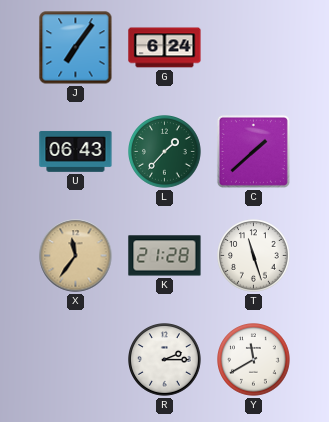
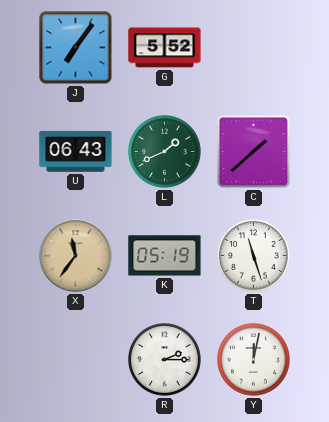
G: 6:24 -> 5:52 (165, 48)
L: 1:37 -> 1:41 (165, 152)
K: 21:28 -> 05:19 (165, 256)
Y: 11:40 -> 12:02 (254, 360)
